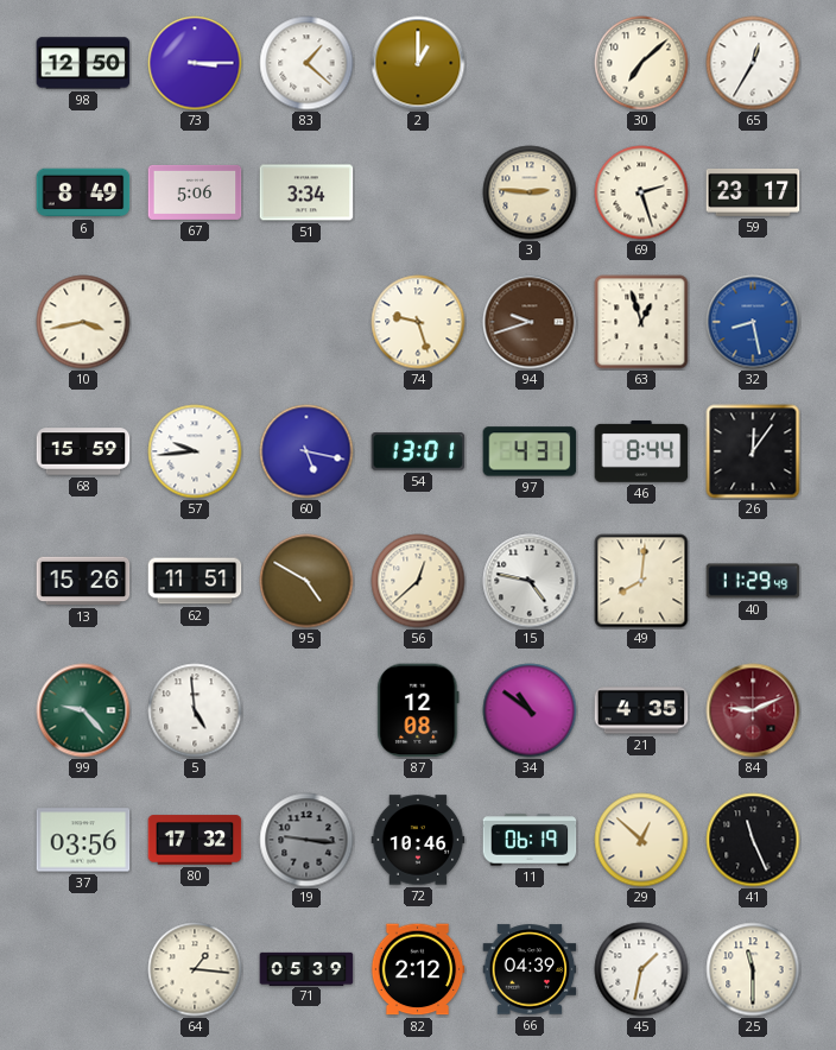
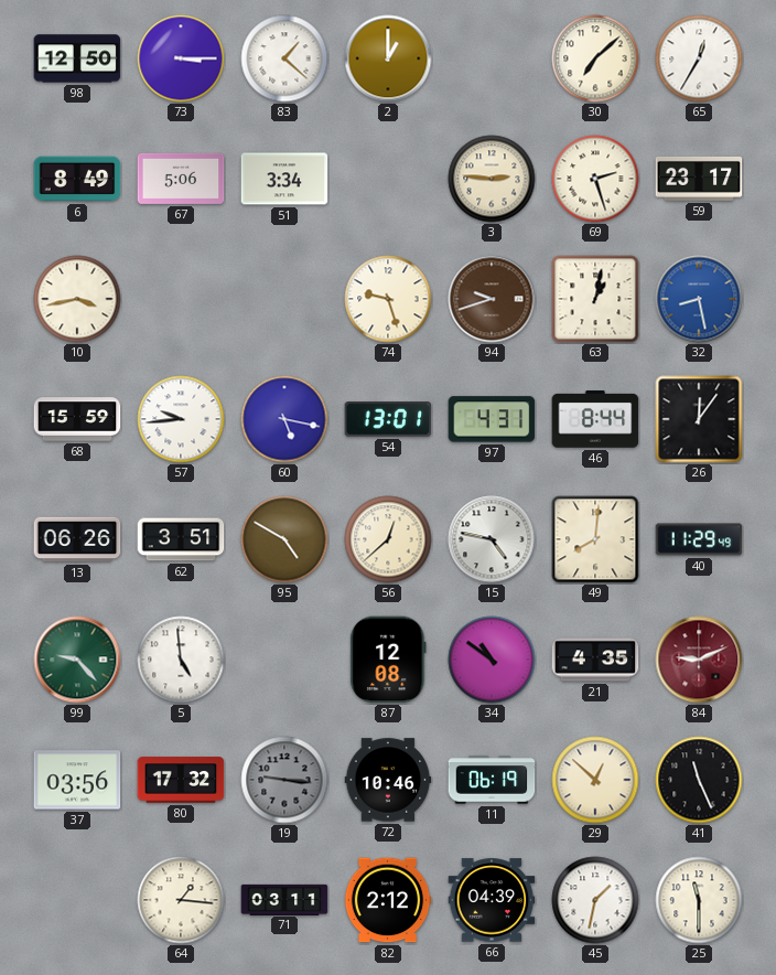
63: 12:57 -> 1:02 (595, 299)
13: 15:26 -> 06:26 (77, 539)
62: 11:51 -> 3:51 (181, 539)
71: 05:39 -> 03:11 (284, 899)
